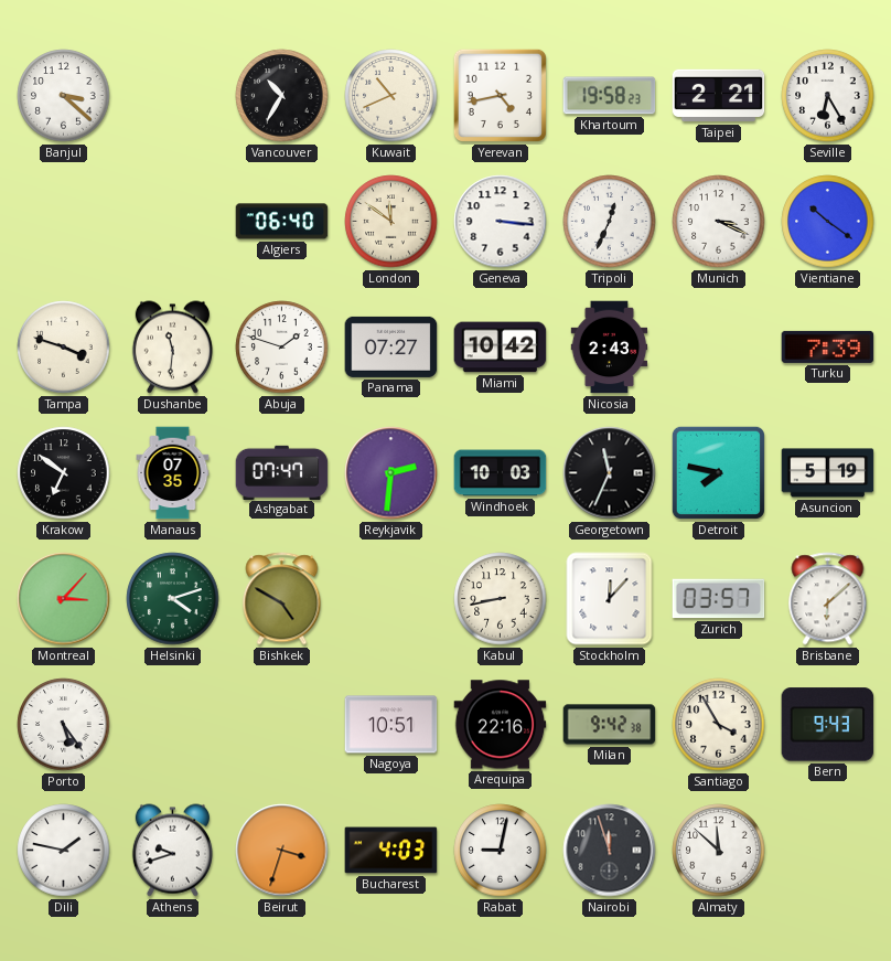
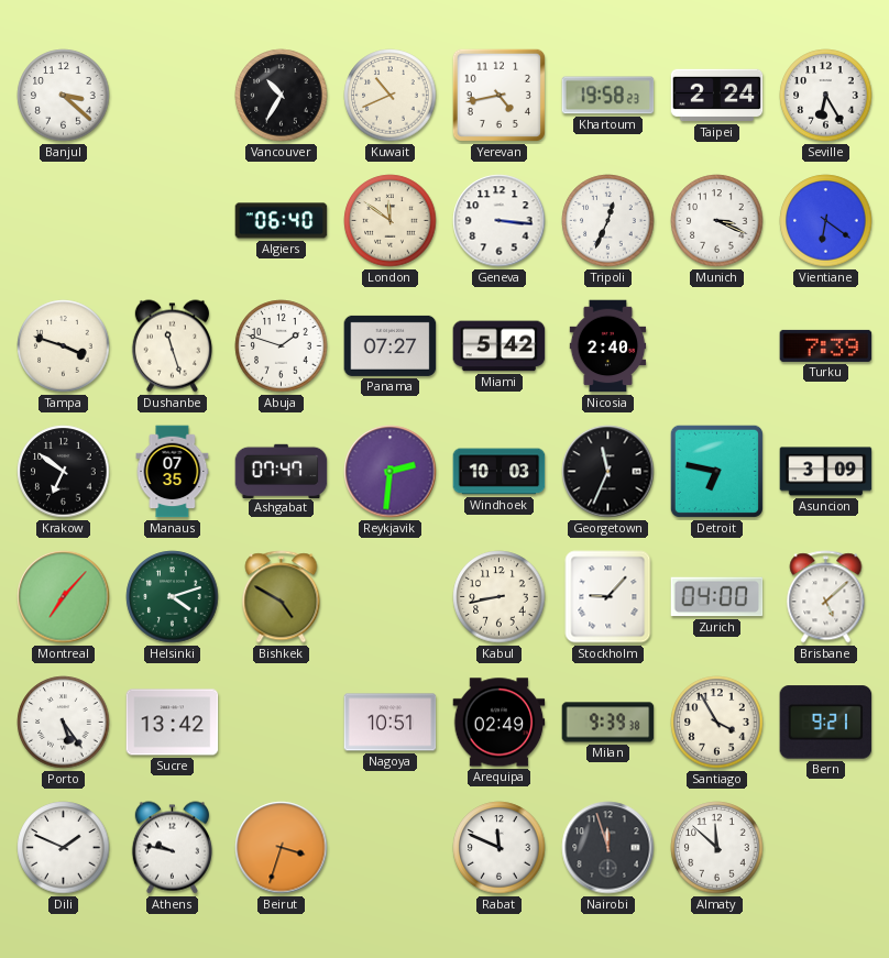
Taipei: 2:21 -> 2:24 (717, 96)
Vientiane: 10:21 -> 6:21 (826, 221)
Dushanbe: 11:31 -> 11:27 (172, 346)
Miami: 10:42 -> 5:42 (500, 346)
Nicosia: 2:43 -> 2:40 (608, 346)
Detroit: 7:47 -> 6:47 (716, 471)
Asuncion: 5:19 -> 3:09 (826, 472)
Montreal: 3:07 -> 7:07 (64, 597)
Stockholm: 12:07 -> 9:07 (608, 597)
Zurich: 03:57 -> 04:00 (717, 597)
Brisbane: 6:08 -> 5:08 (826, 597)
Sucre: none -> 13:42 (173, 723)
Arequipa: 22:16 -> 02:49 (500, 723)
Milan: 9:42 -> 9:39 (608, 723)
Bern: 9:43 -> 9:21 (826, 723)
Dili: 1:47 -> 1:49 (64, 848)
Athens: 9:42 -> 9:47 (172, 848)
Bucharest: 4:03 -> none (391, 851)
Rabat: 9:02 -> 11:49 (500, 848)
